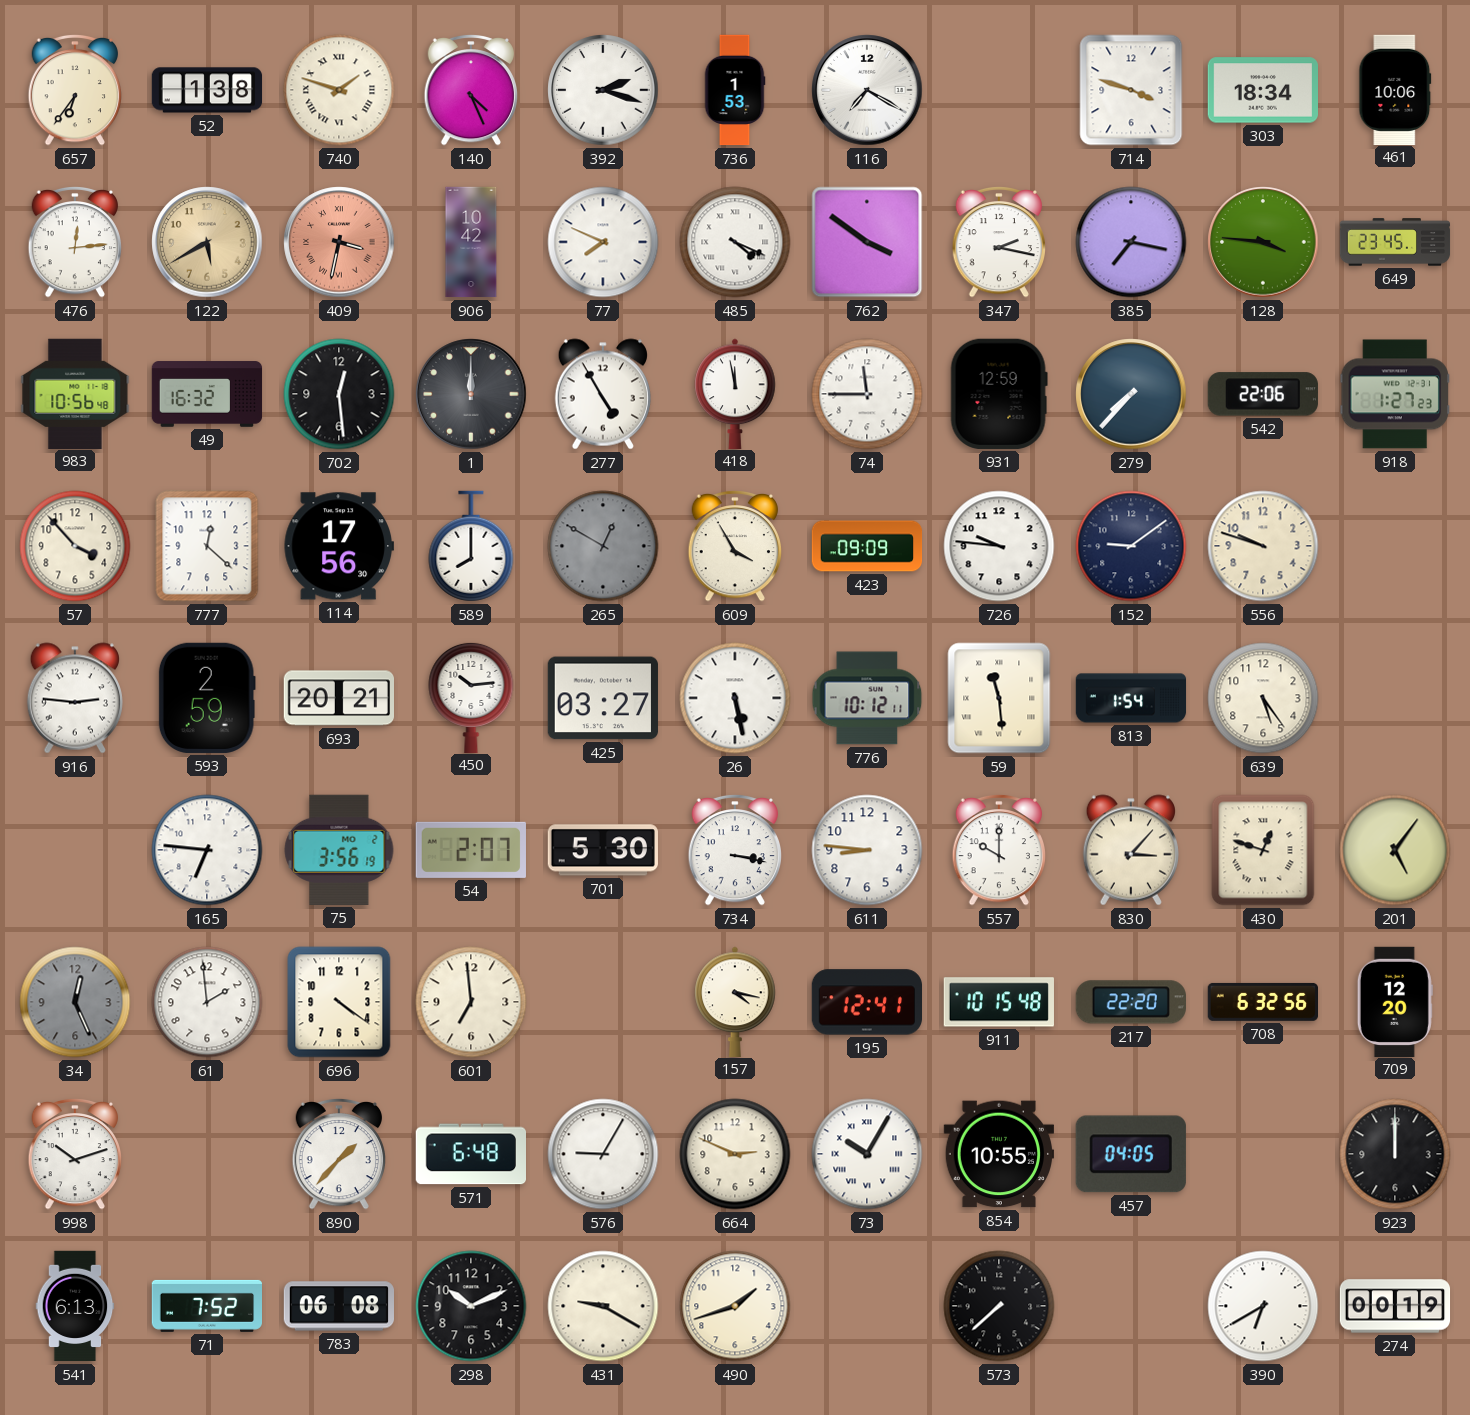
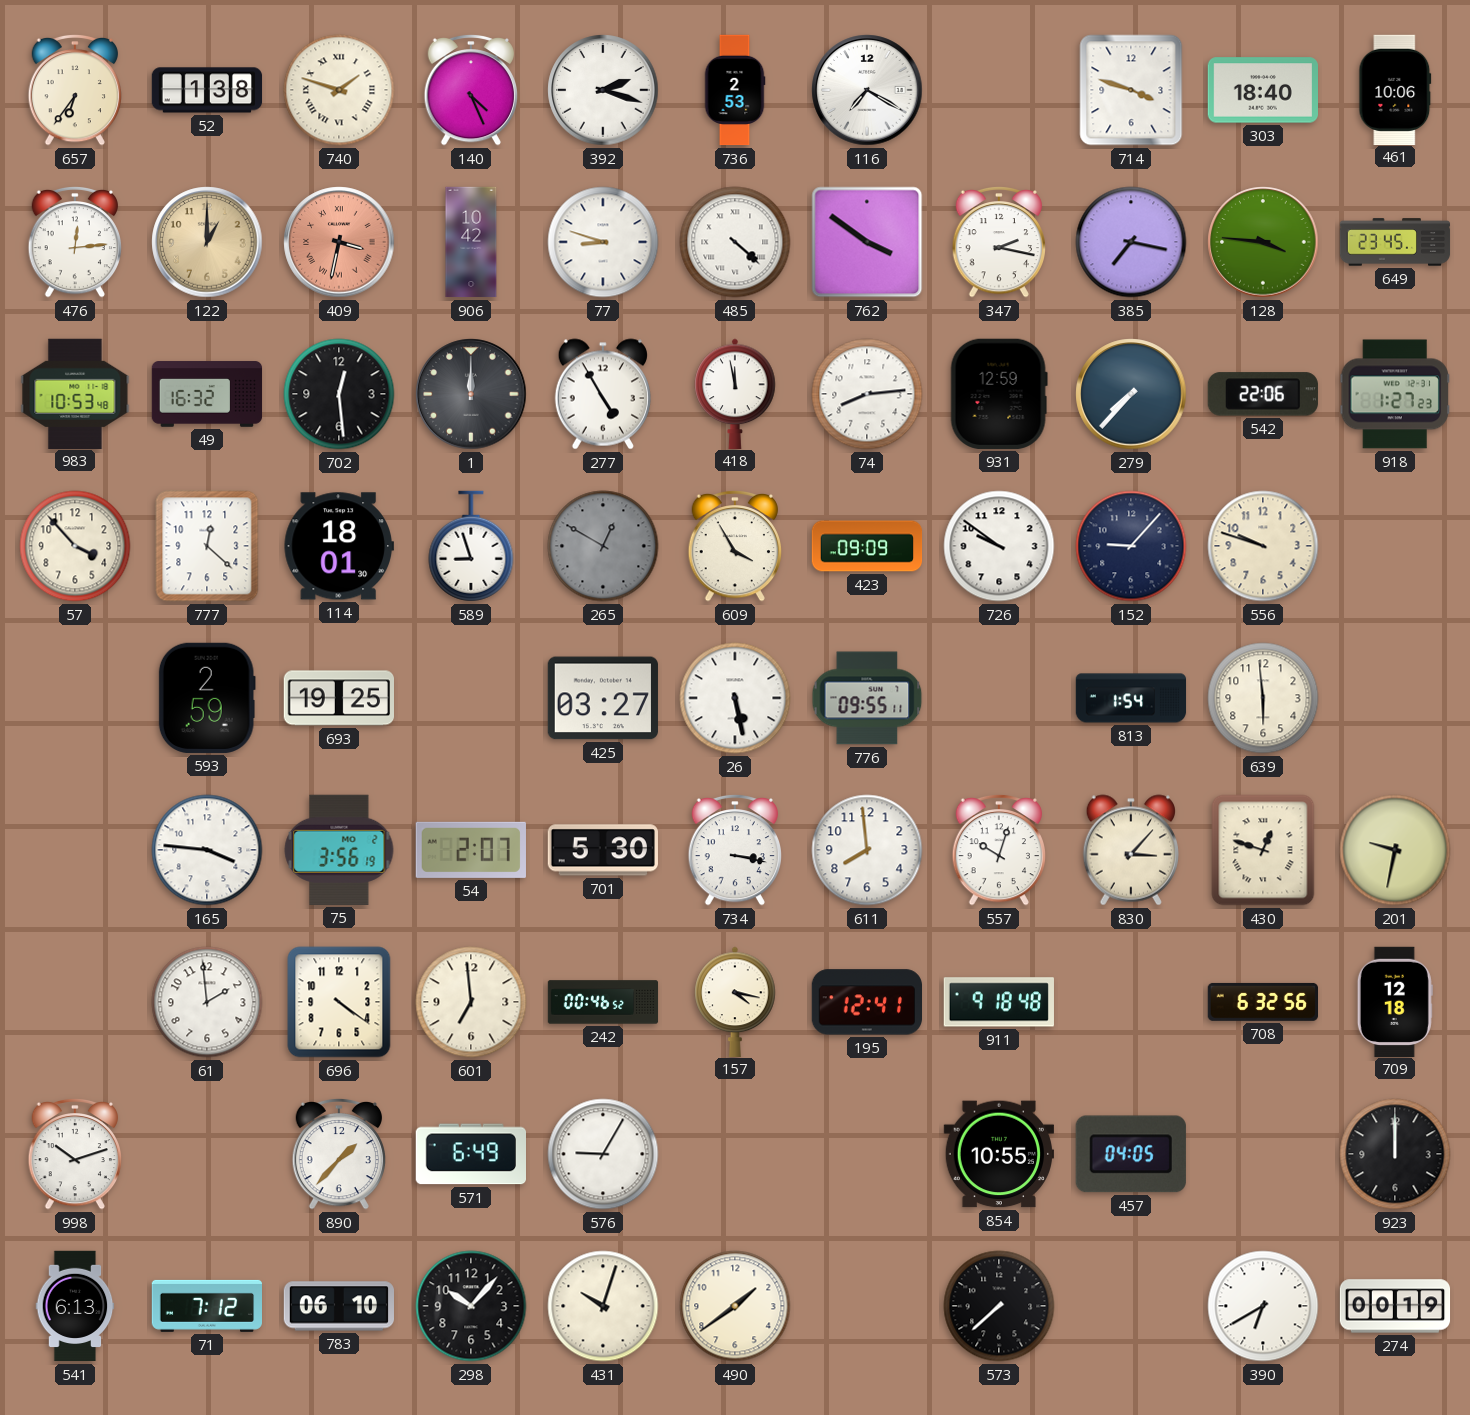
736: 1:53 -> 2:53 (735, 90)
303: 18:34 -> 18:40 (1262, 90)
122: 5:40 -> 1:00 (207, 242)
77: 7:49 -> 8:48 (603, 242)
485: 4:19 -> 4:22 (735, 242)
983: 10:56 -> 10:53 (75, 393)
74: 11:45 -> 8:14 (867, 394)
114: 17:56 -> 18:01 (339, 546)
589: 8:00 -> 8:57 (471, 546)
726: 9:46 -> 9:51 (999, 546)
152: 9:09 -> 9:07 (1131, 546)
916: 2:46 -> none (75, 698)
693: 20:21 -> 19:25 (338, 698)
450: 10:14 -> none (471, 697)
776: 10:12 -> 09:55 (867, 698)
59: 11:29 -> none (999, 698)
639: 5:24 -> 5:59 (1263, 698)
165: 6:46 -> 3:46 (207, 850)
611: 8:46 -> 7:59 (867, 850)
557: 10:00 -> 10:03 (998, 850)
201: 5:06 -> 9:32 (1395, 850)
34: 12:26 -> none (75, 1002)
242: none -> 00:46 (603, 1002)
911: 10:15 -> 9:18 (999, 1002)
217: 22:20 -> none (1131, 1002)
709: 12:20 -> 12:18 (1395, 1001)
571: 6:48 -> 6:49 (470, 1154)
664: 2:49 -> none (735, 1154)
73: 10:05 -> none (867, 1154)
71: 7:52 -> 7:12 (206, 1306)
783: 06:08 -> 06:10 (339, 1306)
298: 10:11 -> 10:07 (471, 1306)
431: 9:20 -> 10:03 (603, 1306)
490: 1:42 -> 1:39 (735, 1306)
